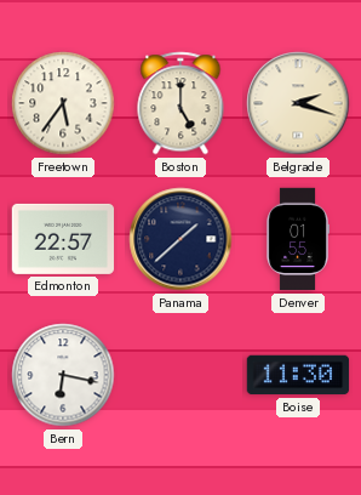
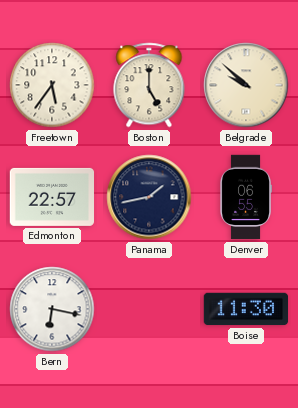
Belgrade: 2:18 -> 9:52 (246, 85)
Panama: 1:38 -> 1:43 (149, 197)
Denver: 01:55 -> 06:55 (245, 197)
